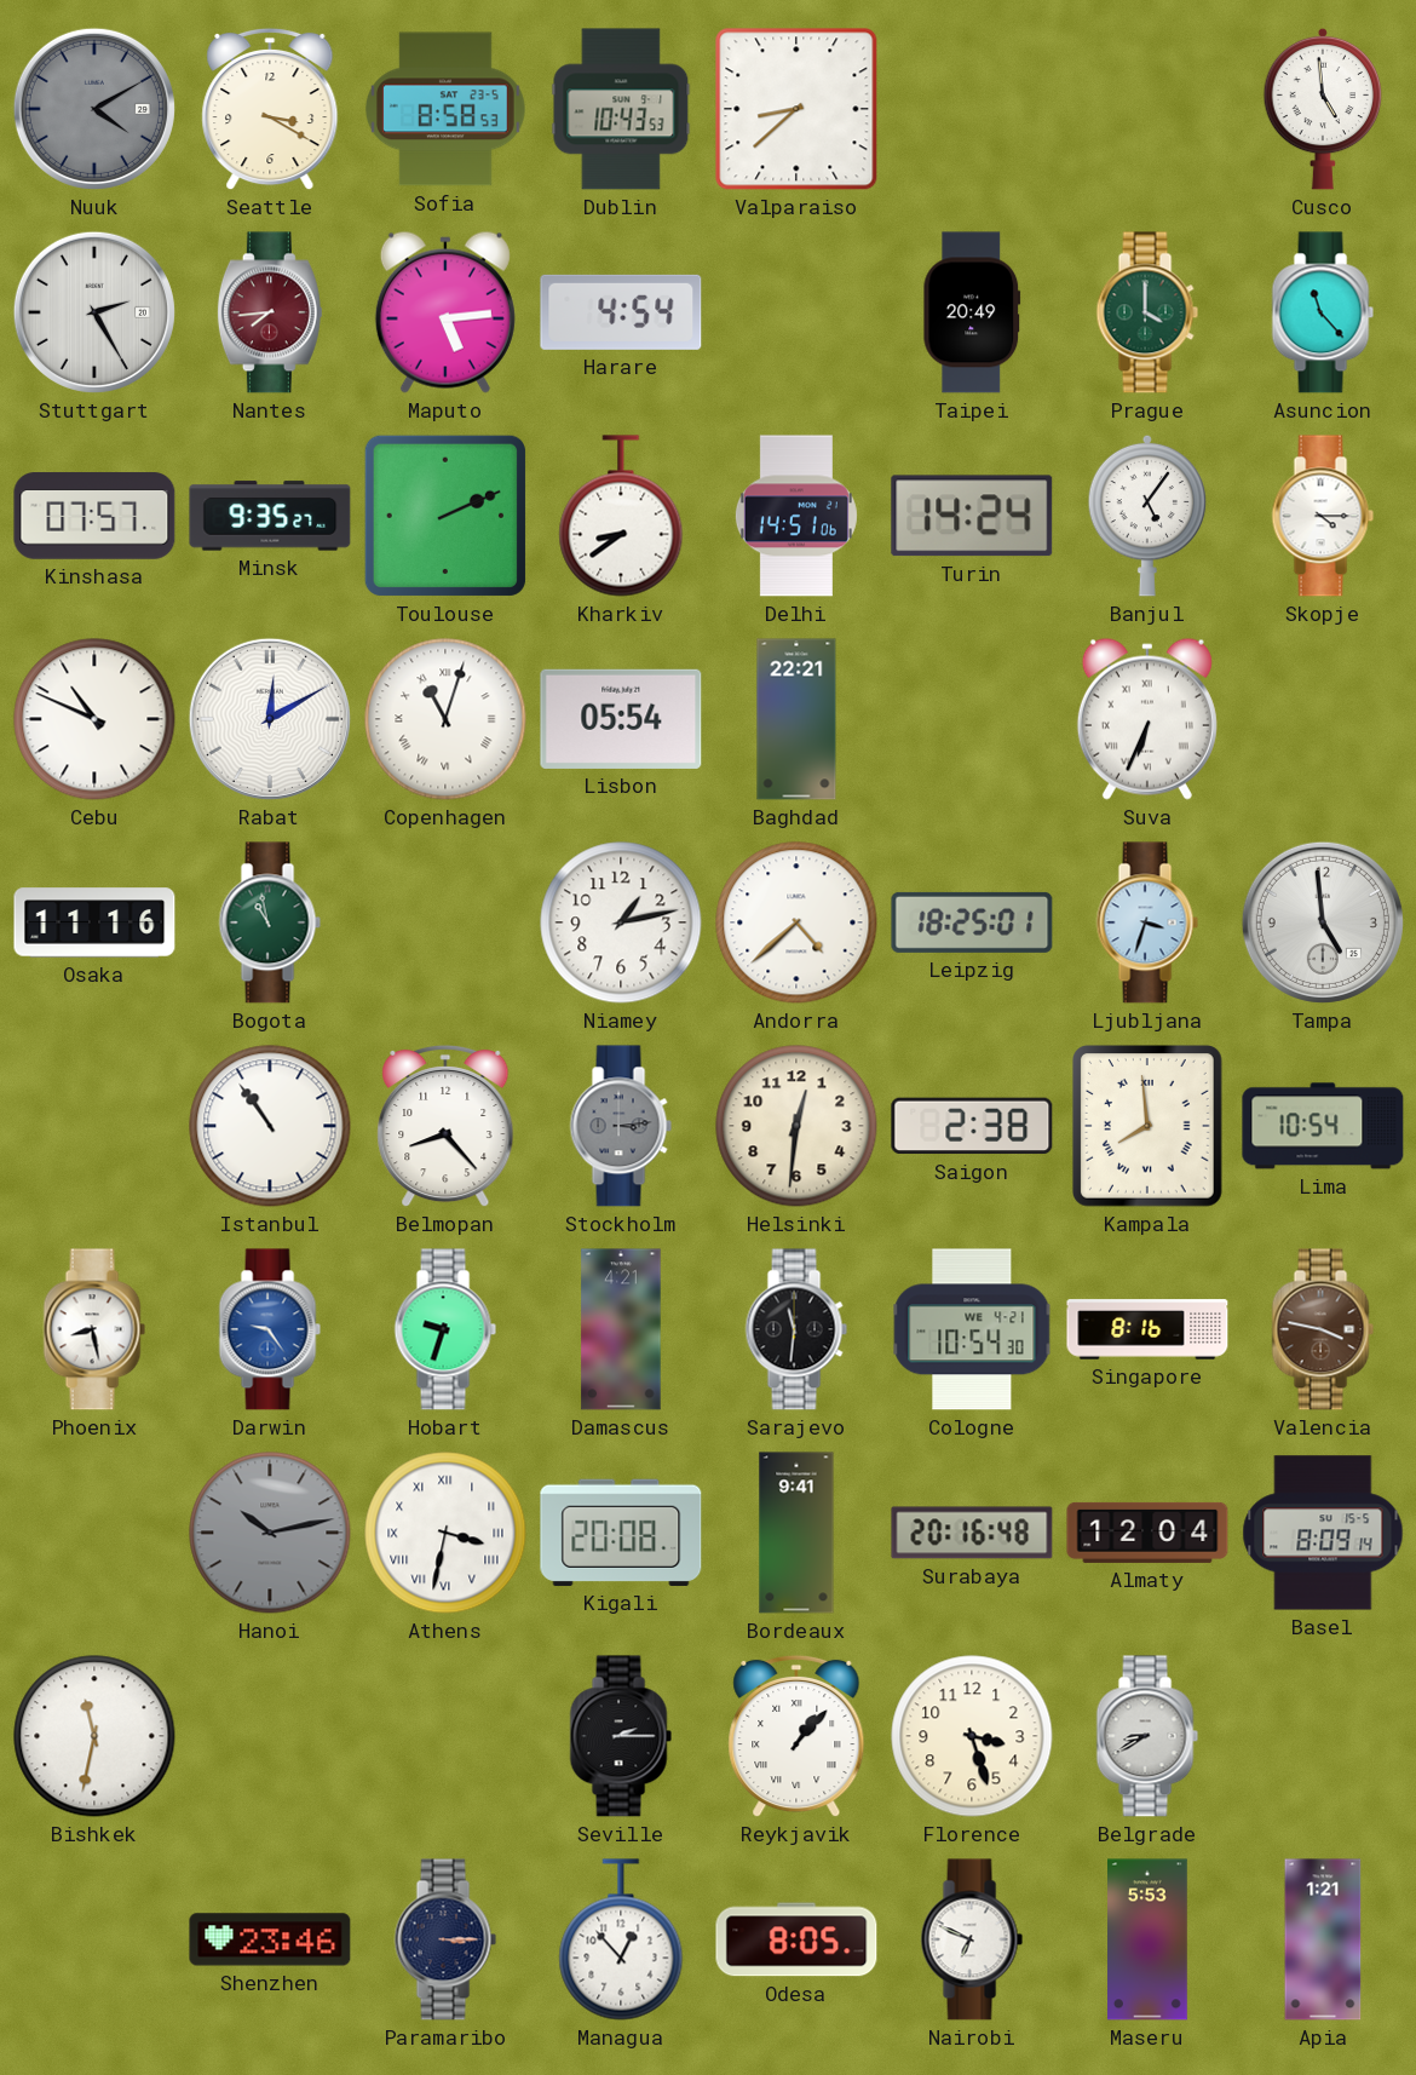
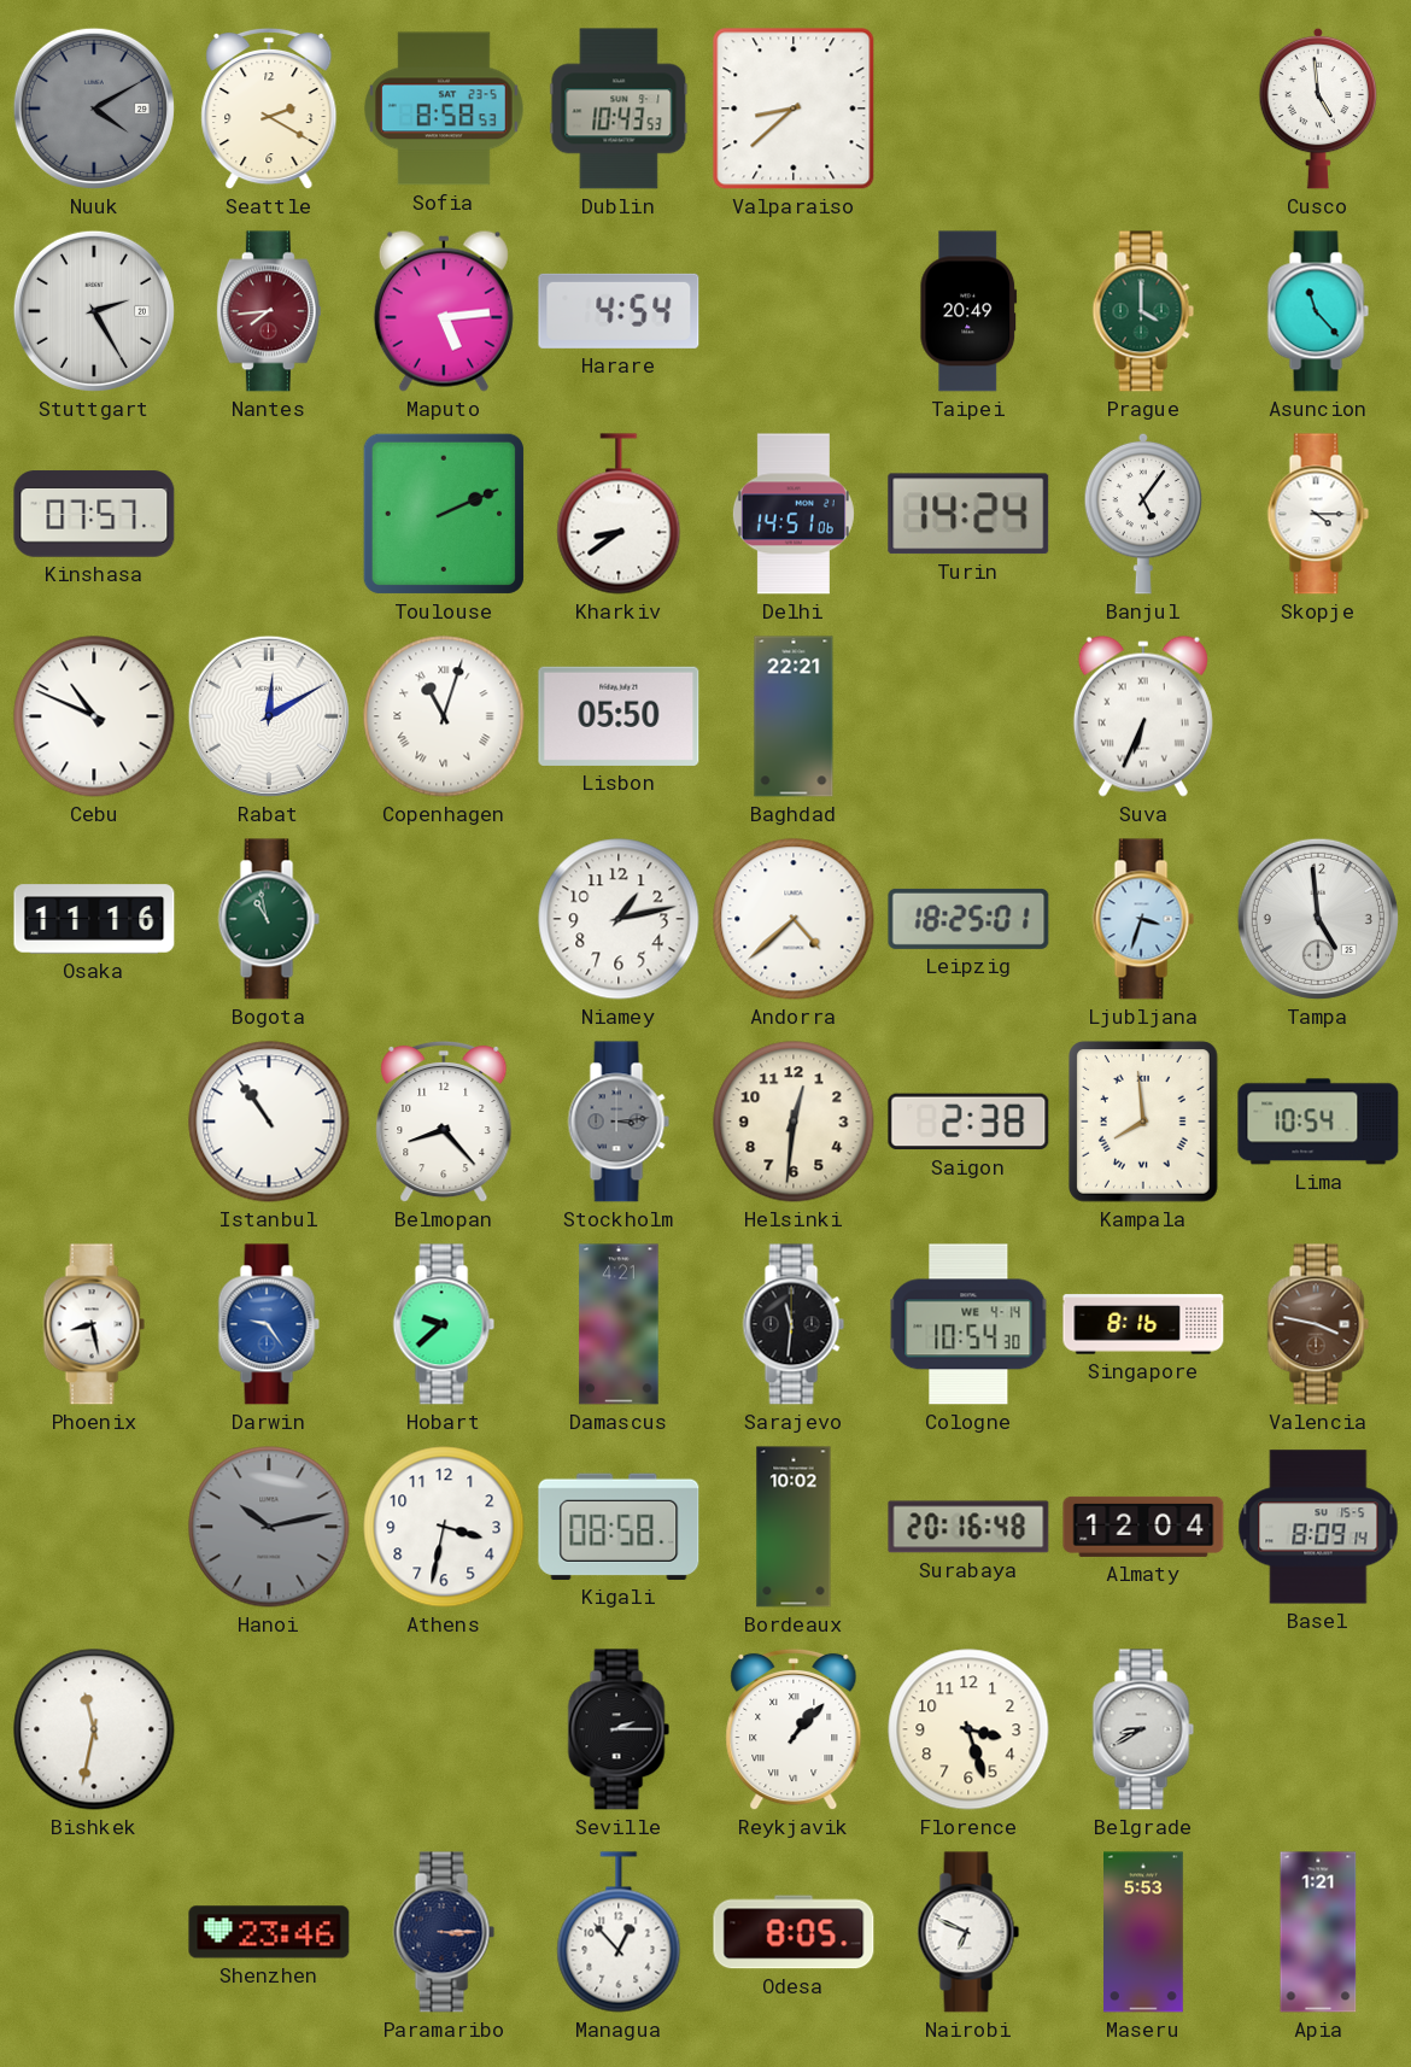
Seattle: 3:20 -> 2:20 (269, 109)
Minsk: 9:35 -> none (270, 516)
Lisbon: 05:54 -> 05:50 (619, 716)
Hobart: 9:33 -> 9:38 (444, 1324)
Cologne date: WE 4-21 -> WE 4-14 (968, 1324)
Athens numerals: Roman -> Arabic (444, 1527)
Kigali: 20:08 -> 08:58 (619, 1527)
Bordeaux: 9:41 -> 10:02 (794, 1527)
